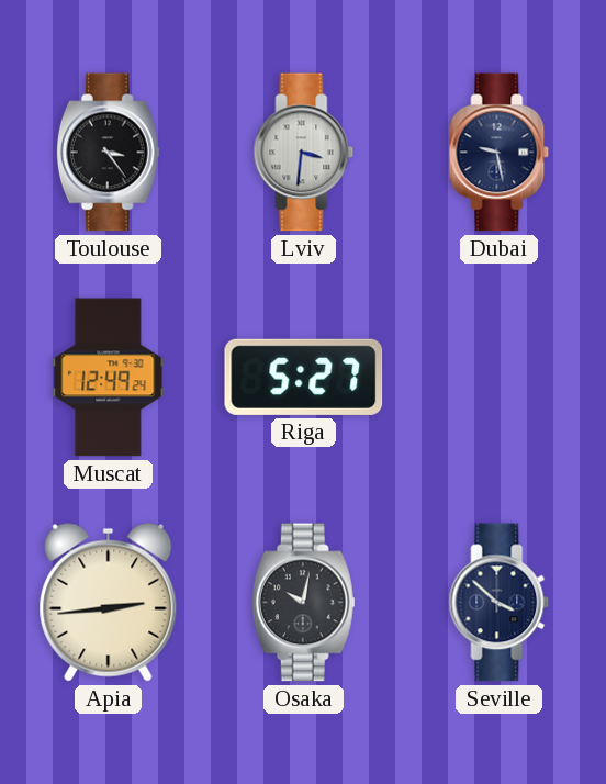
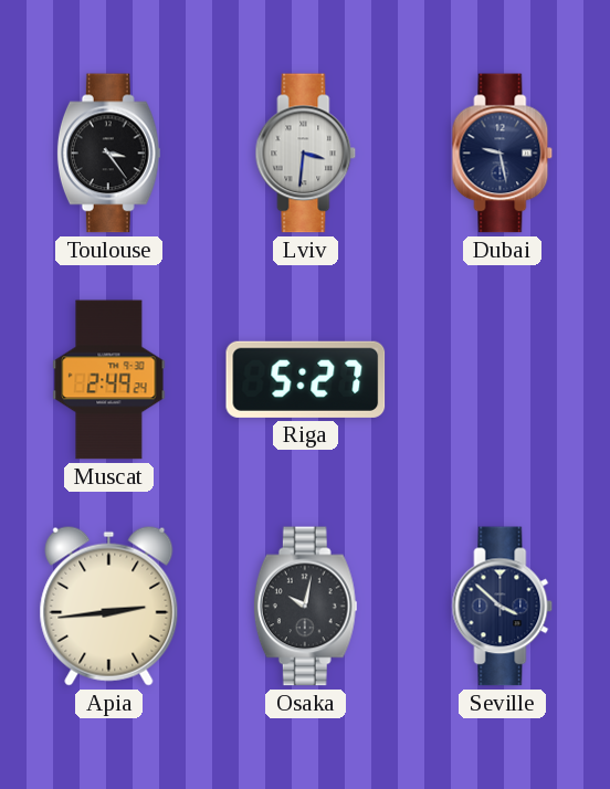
Muscat: 12:49 -> 2:49 (109, 380)
